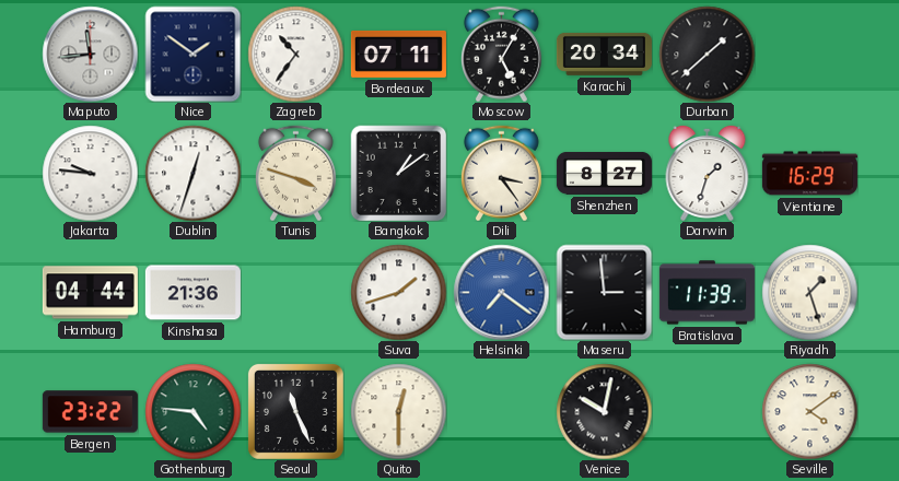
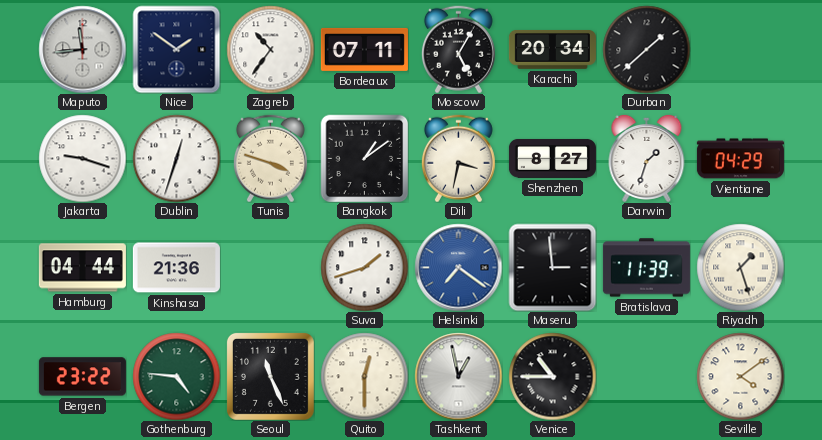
Jakarta: 9:46 -> 9:18 (82, 158)
Dili: 3:24 -> 3:32 (458, 158)
Vientiane: 16:29 -> 04:29 (740, 159)
Tashkent: none -> 12:58 (458, 376)
Venice: 10:02 -> 10:45 (552, 376)
